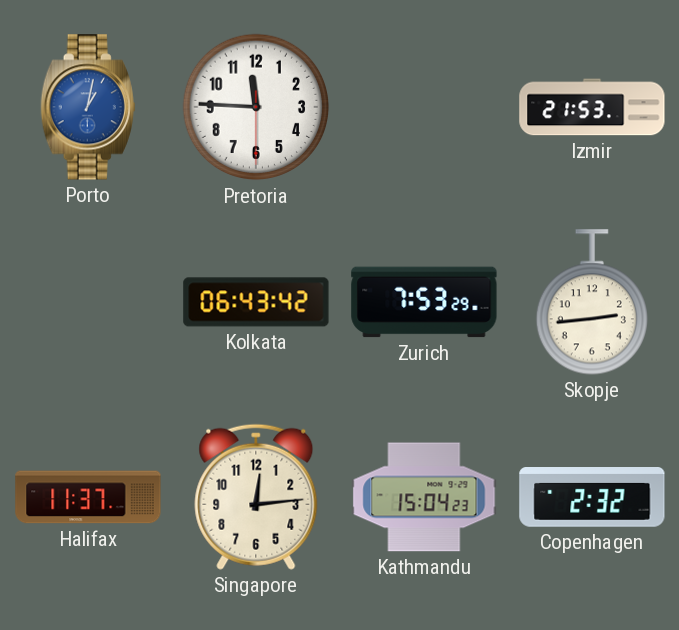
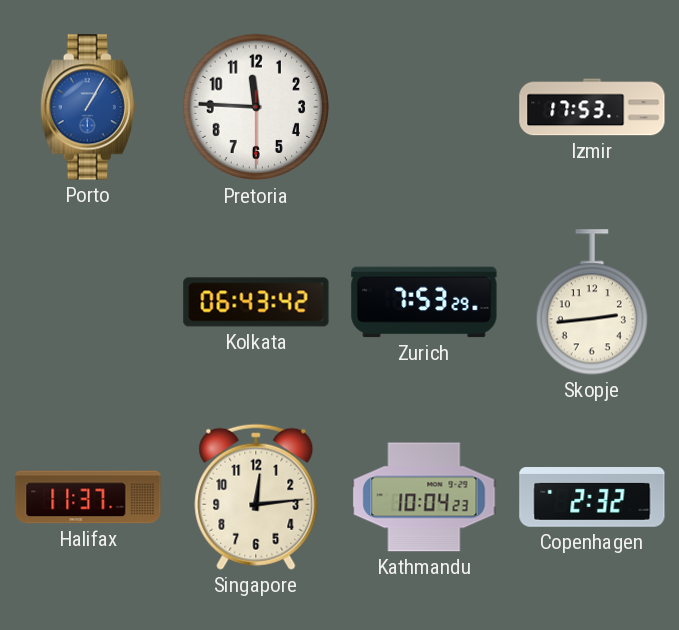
Porto: 1:02 -> 1:05 (88, 107)
Izmir: 21:53 -> 17:53 (592, 107)
Kathmandu: 15:04 -> 10:04 (424, 497)
